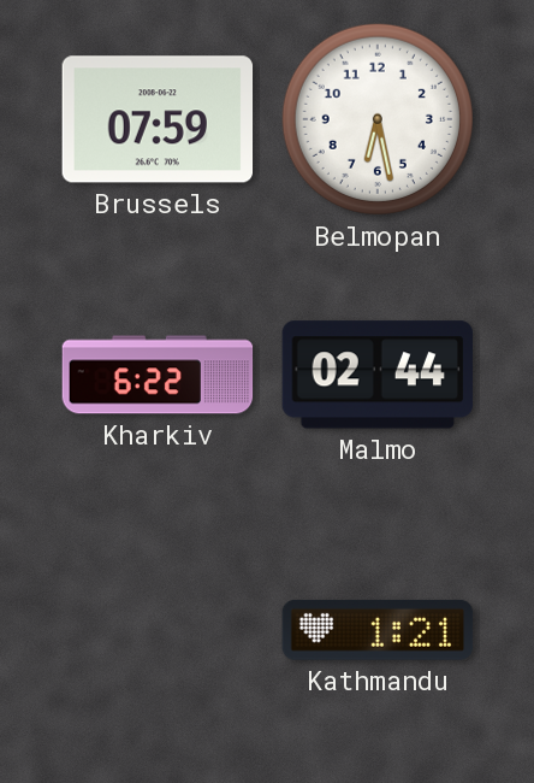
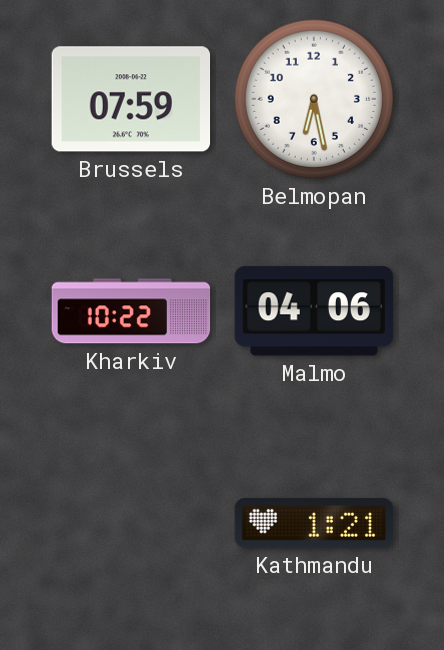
Kharkiv: 6:22 -> 10:22 (131, 311)
Malmo: 02:44 -> 04:06 (313, 311)
